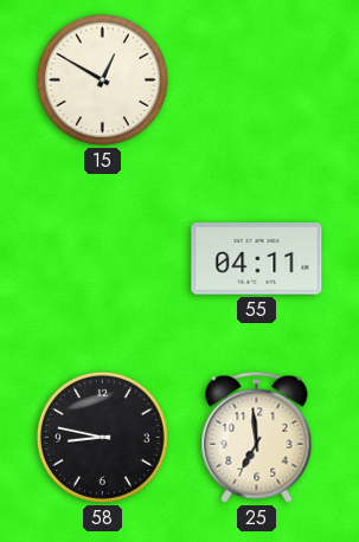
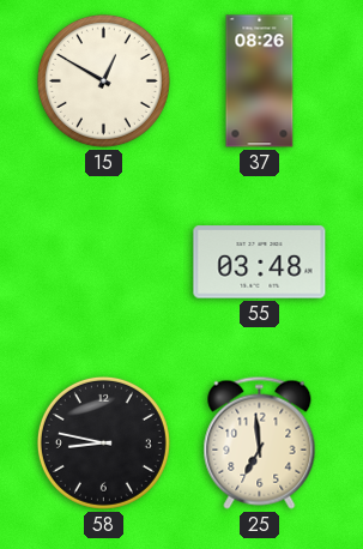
37: none -> 08:26 (260, 82)
55: 04:11 -> 03:48 (260, 263)
